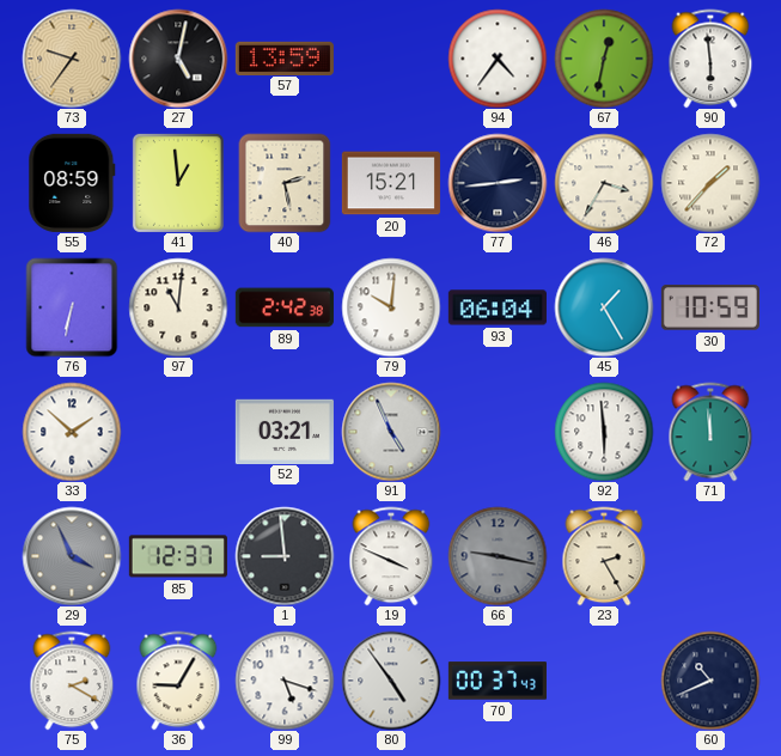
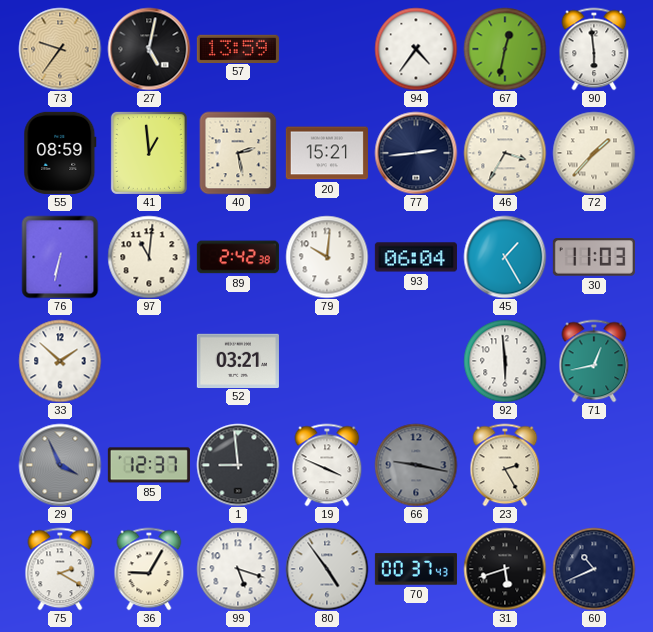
30: 10:59 -> 11:03 (594, 257)
91: 4:56 -> none (391, 432)
71: 11:59 -> 12:43 (594, 361)
31: none -> 5:42 (505, 569)
